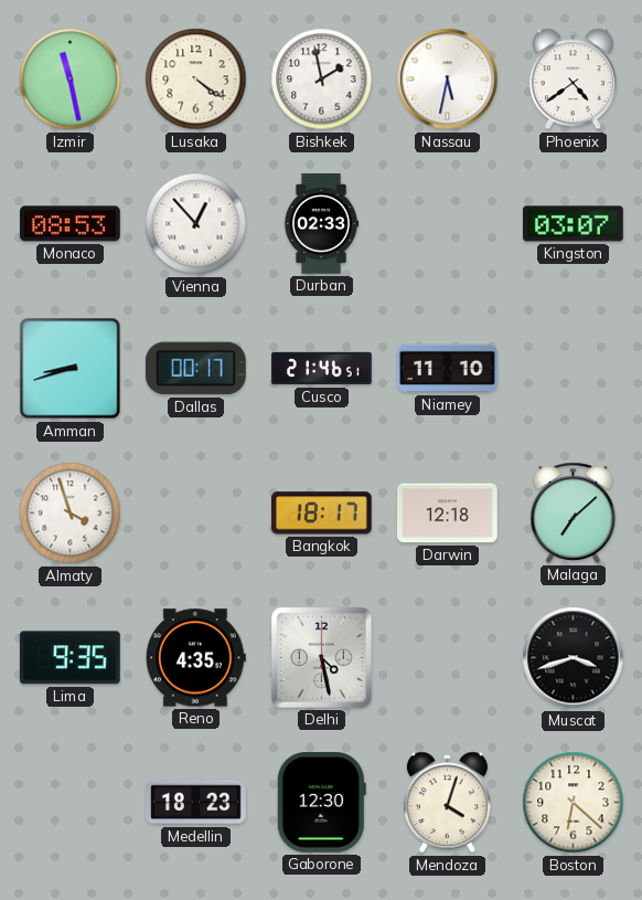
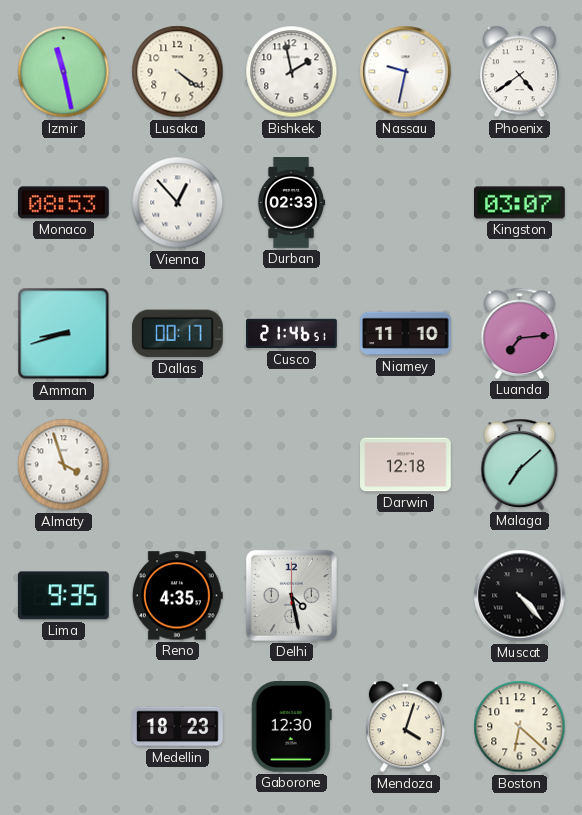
Nassau: 5:32 -> 9:32 (406, 72)
Luanda: none -> 7:14 (520, 333)
Bangkok: 18:17 -> none (321, 513)
Muscat: 3:42 -> 4:23 (520, 596)
